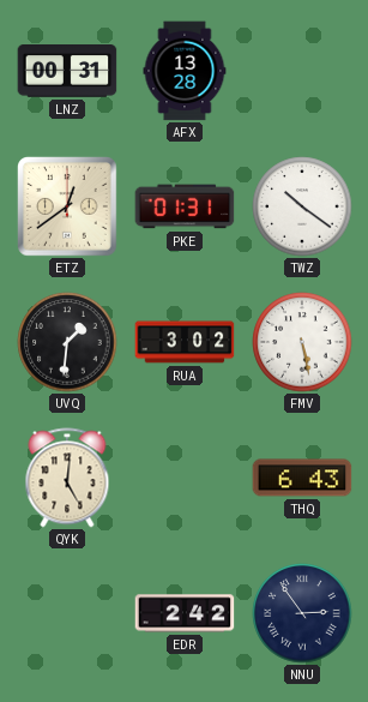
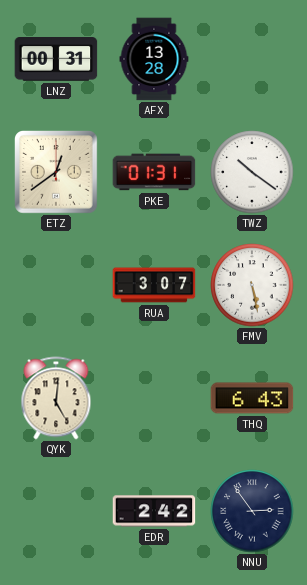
UVQ: 1:31 -> none (67, 342)
RUA: 3:02 -> 3:07 (154, 285)
